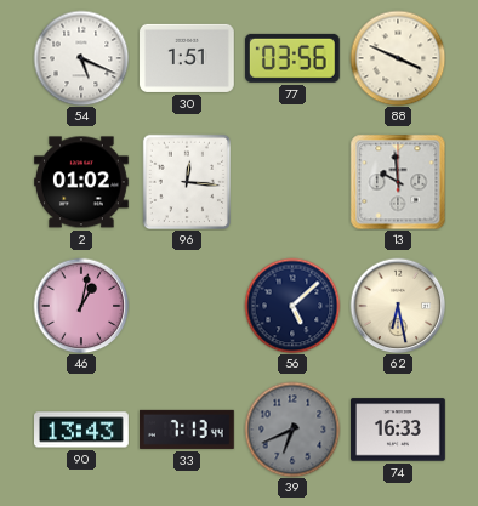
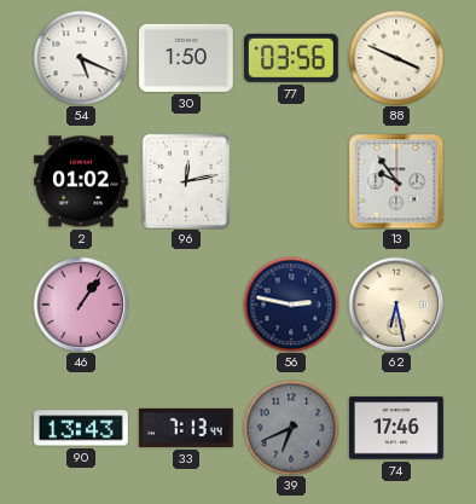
30: 1:51 -> 1:50 (187, 58)
96: 12:16 -> 12:13 (185, 180)
13: 9:59 -> 9:54 (396, 181)
46: 1:02 -> 1:06 (81, 305)
56: 5:08 -> 2:47 (291, 305)
74: 16:33 -> 17:46 (397, 428)
